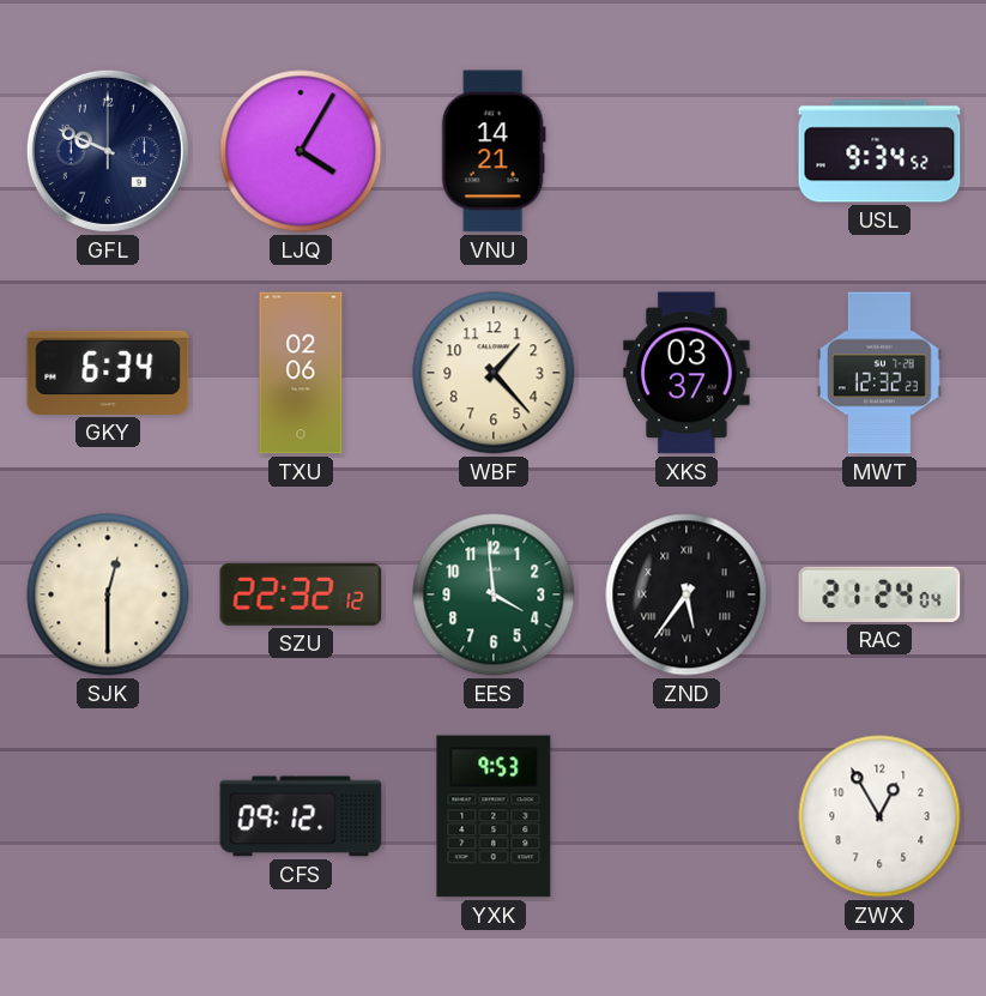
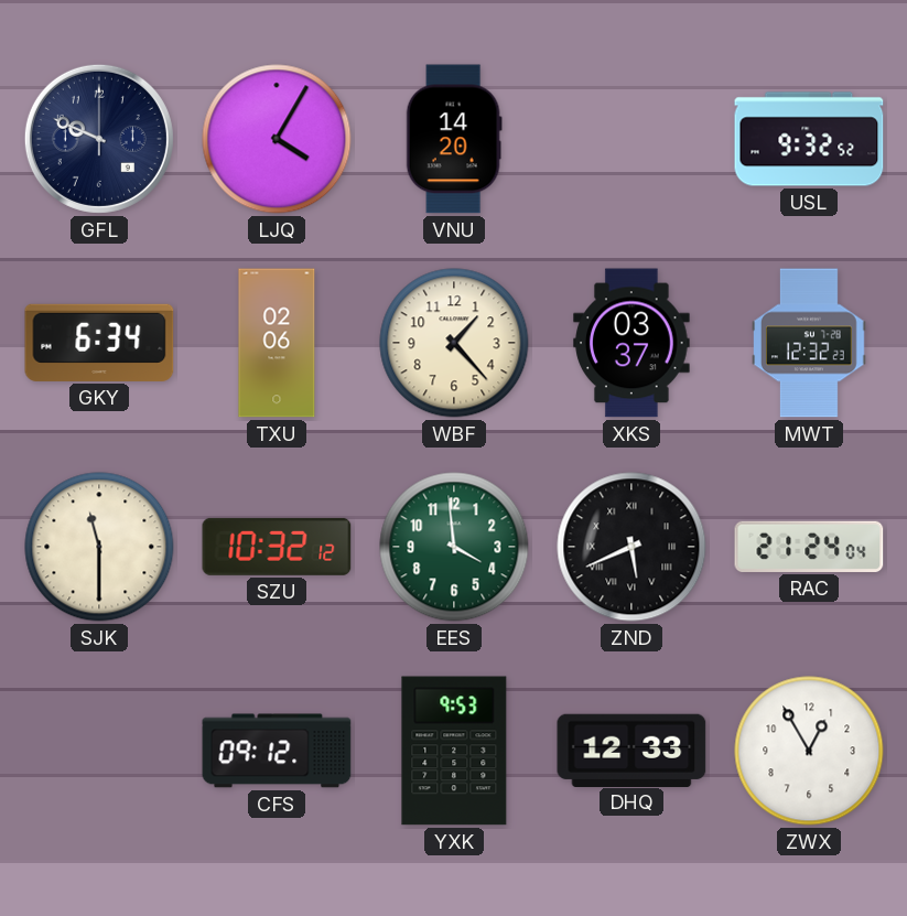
VNU: 14:21 -> 14:20 (454, 139)
USL: 9:34 -> 9:32 (809, 139)
SJK: 12:30 -> 11:30 (99, 547)
SZU: 22:32 -> 10:32 (277, 547)
ZND: 5:36 -> 5:41 (631, 547)
DHQ: none -> 12:33 (631, 750)
